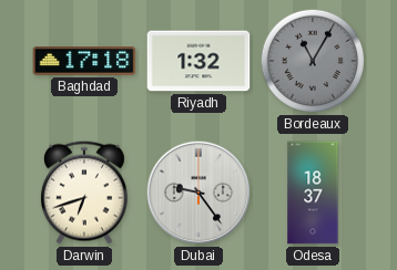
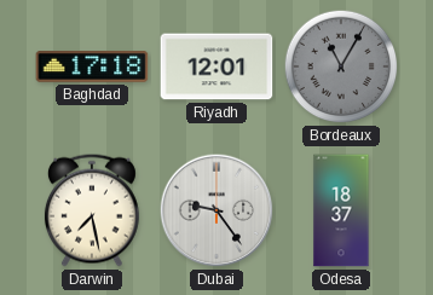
Riyadh: 1:32 -> 12:01 (217, 66)
Darwin: 6:42 -> 7:28 (92, 210)
